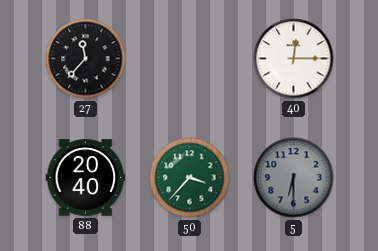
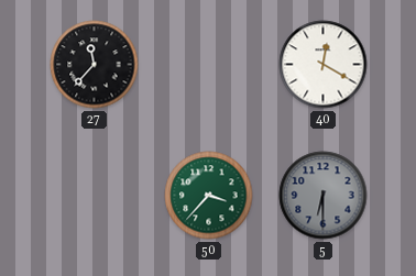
40: 12:15 -> 12:20 (324, 65)
88: 20:40 -> none (86, 178)
